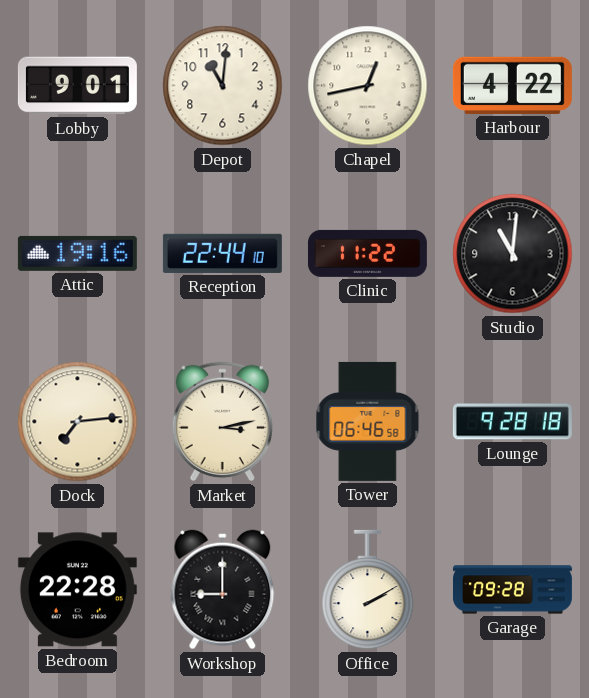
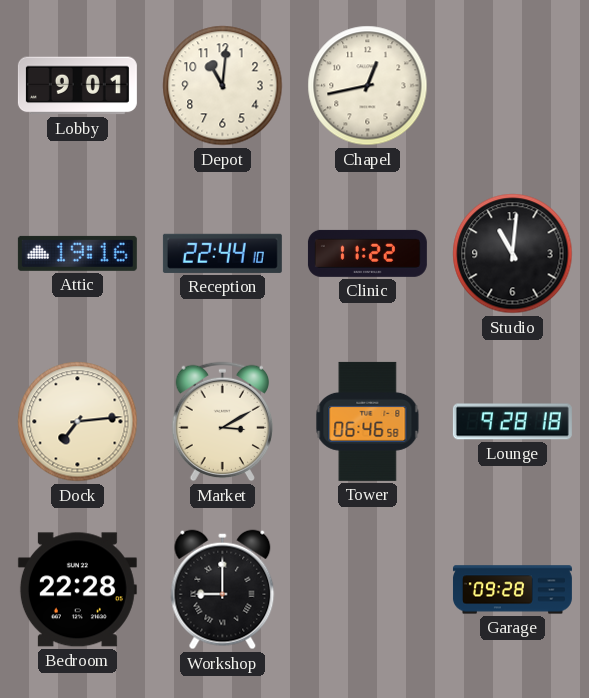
Harbour: 4:22 -> none (512, 85)
Market: 3:13 -> 3:10 (222, 422)
Office: 2:10 -> none (368, 590)
